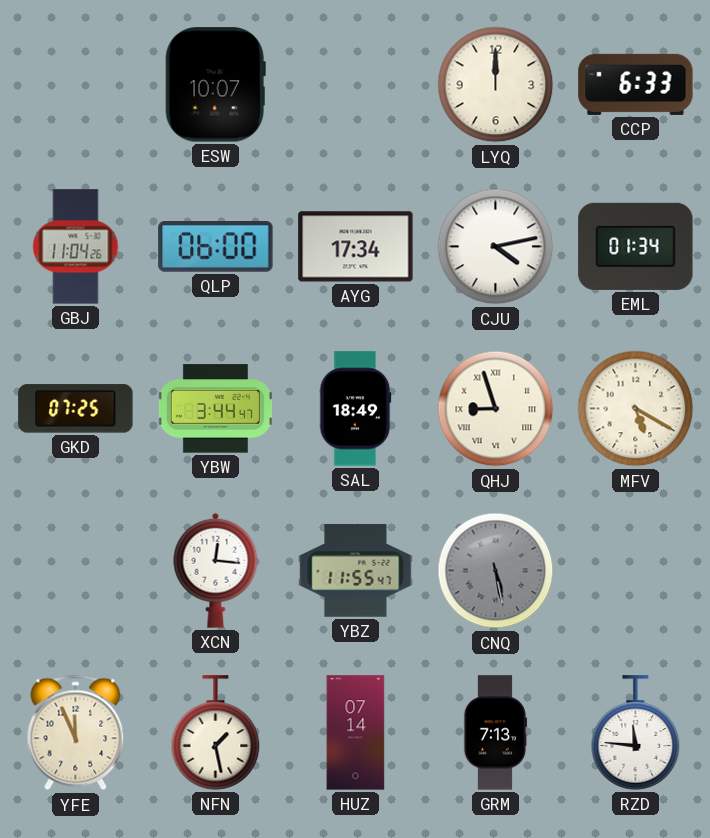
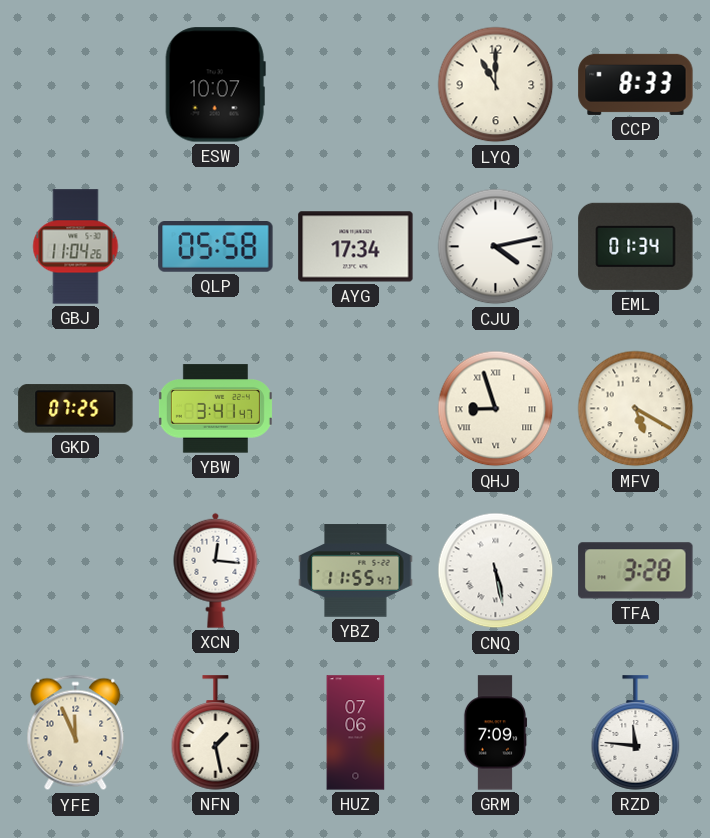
LYQ: 12:00 -> 11:00 (496, 85)
CCP: 6:33 -> 8:33 (636, 84)
QLP: 06:00 -> 05:58 (216, 247)
YBW: 3:44 -> 3:41 (215, 409)
SAL: 18:49 -> none (355, 409)
CNQ dial: grey -> white (496, 571)
TFA: none -> 3:28 (636, 571)
HUZ: 07:14 -> 07:06 (356, 733)
GRM: 7:13 -> 7:09 (495, 733)
